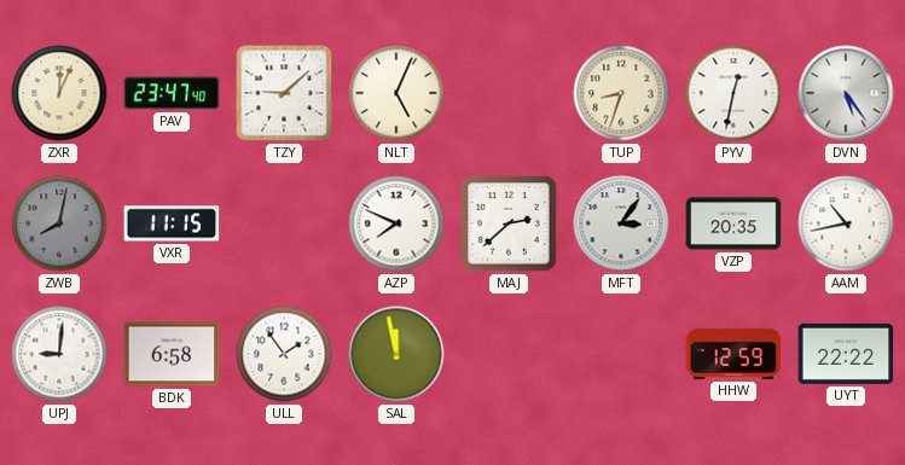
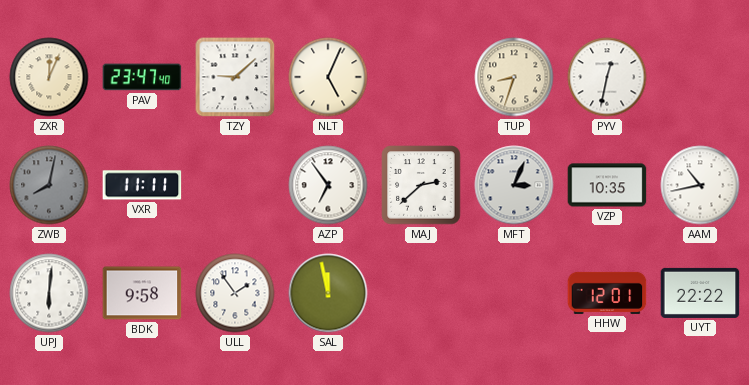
DVN: 5:24 -> none (846, 93)
VXR: 11:15 -> 11:11 (142, 185)
AZP: 7:49 -> 6:54 (328, 185)
MFT: 3:06 -> 3:04 (514, 185)
VZP: 20:35 -> 10:35 (607, 185)
UPJ: 9:01 -> 6:01 (49, 293)
BDK: 6:58 -> 9:58 (142, 293)
HHW: 12:59 -> 12:01 (607, 293)
